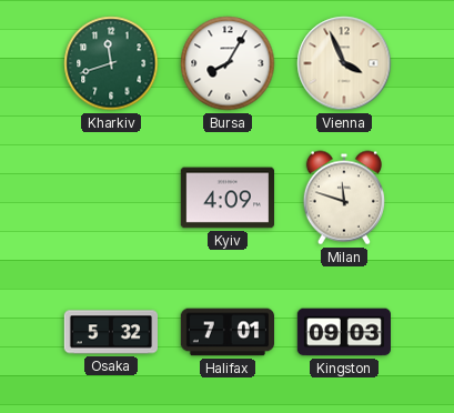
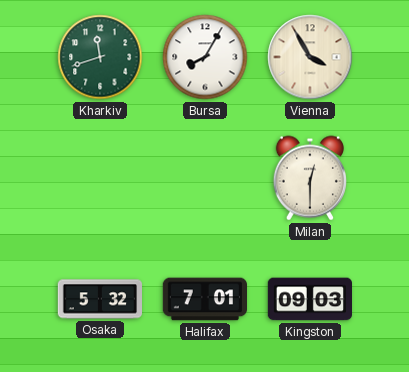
Vienna: 3:56 -> 3:55 (310, 57)
Kyiv: 4:09 -> none (226, 198)
Milan: 11:48 -> 12:30 (310, 178)
